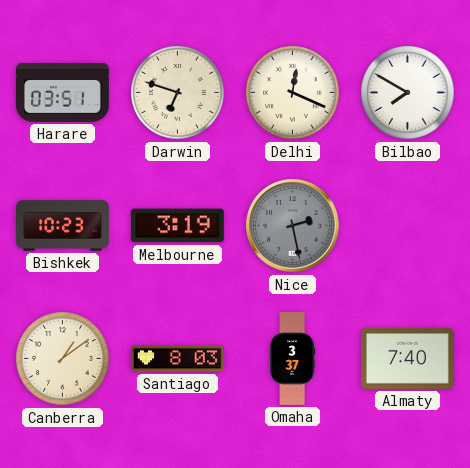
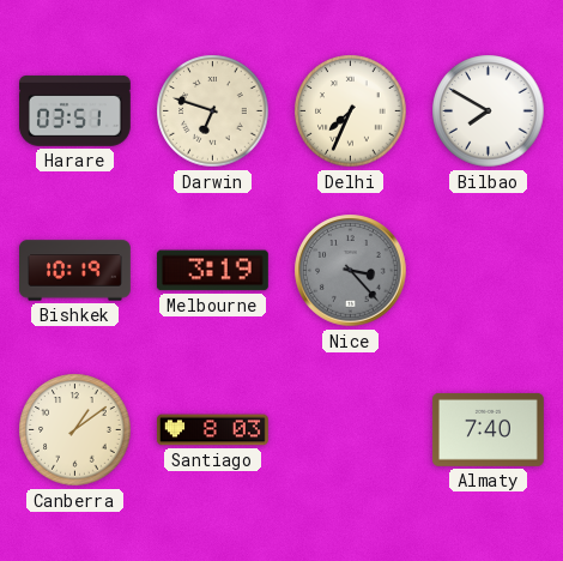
Delhi: 12:19 -> 7:34 (351, 111)
Bishkek: 10:23 -> 10:19 (75, 271)
Nice: 2:28 -> 3:23 (351, 271)
Omaha: 3:37 -> none (293, 359)
